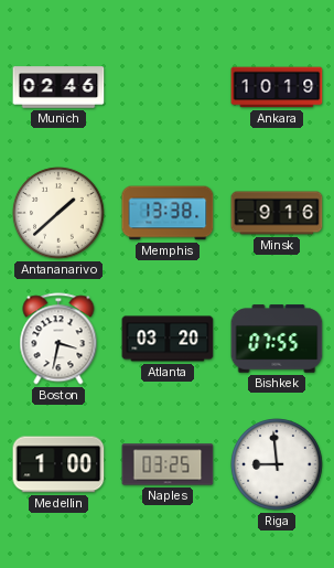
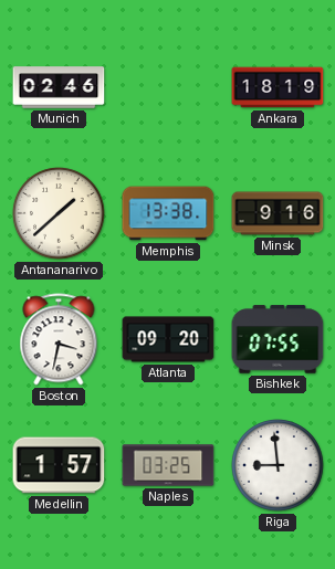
Ankara: 10:19 -> 18:19 (278, 87)
Atlanta: 03:20 -> 09:20 (168, 339)
Medellin: 1:00 -> 1:57 (59, 465)
